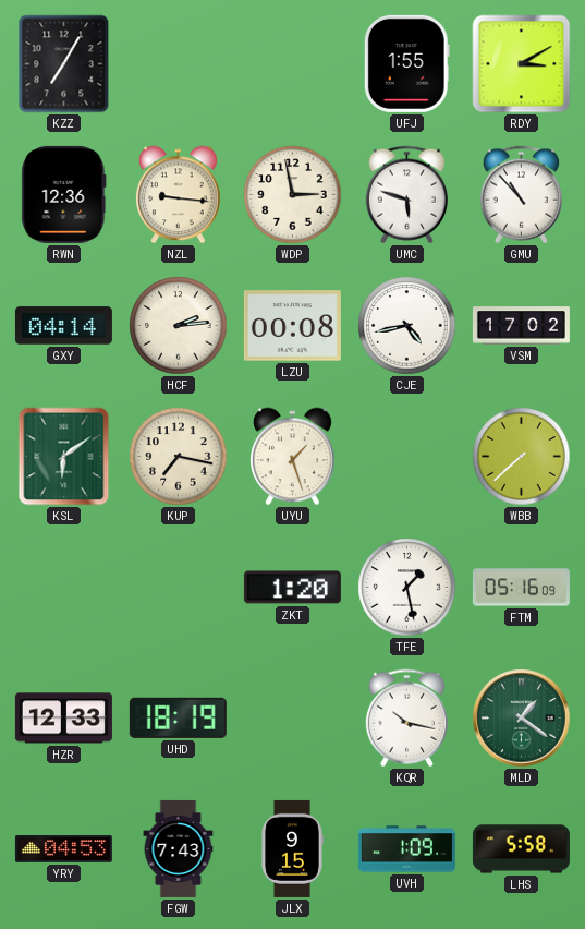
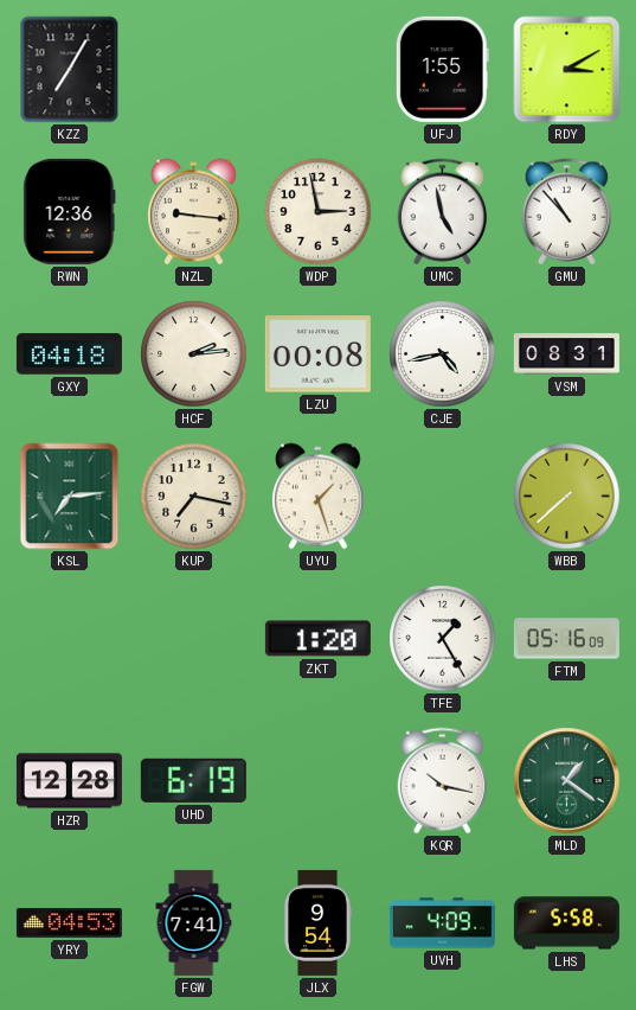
UMC: 5:48 -> 4:58 (442, 212)
GXY: 04:14 -> 04:18 (69, 354)
VSM: 17:02 -> 08:31 (566, 354)
KSL: 6:09 -> 7:14 (70, 497)
TFE: 1:28 -> 1:25 (443, 639)
HZR: 12:33 -> 12:28 (69, 781)
UHD: 18:19 -> 6:19 (193, 780)
FGW: 7:43 -> 7:41 (194, 922)
JLX: 9:15 -> 9:54 (317, 922)
UVH: 1:09 -> 4:09 (442, 923)
